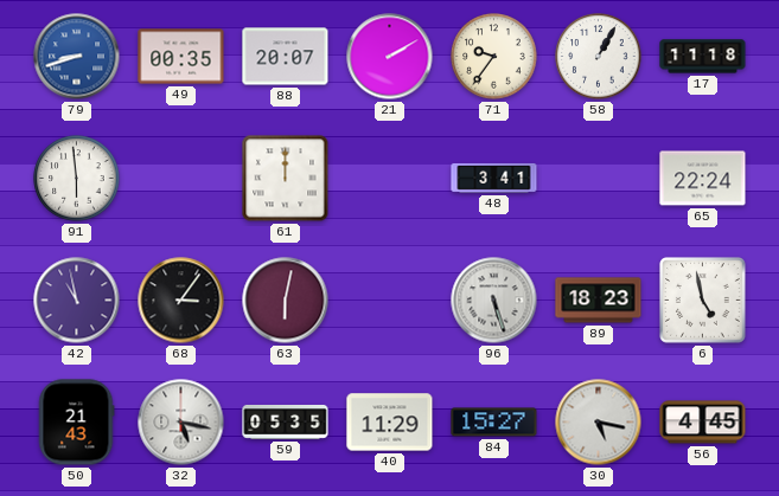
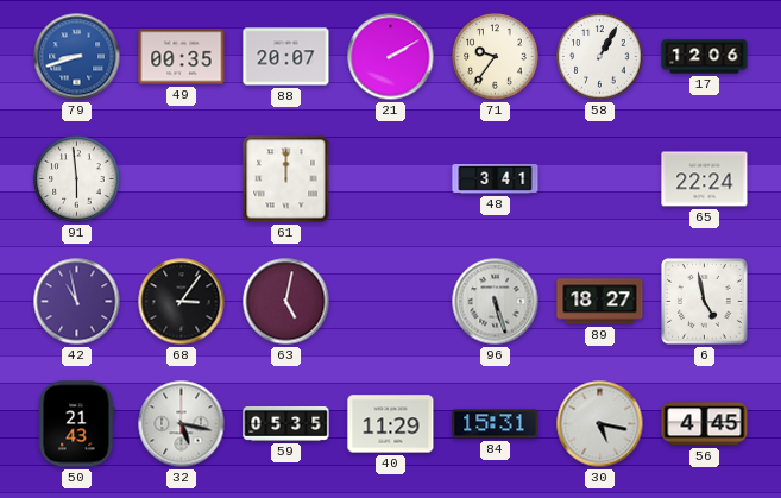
17: 11:18 -> 12:06 (705, 57)
63: 6:02 -> 5:02 (286, 302)
89: 18:23 -> 18:27 (600, 302)
84: 15:27 -> 15:31 (496, 424)
